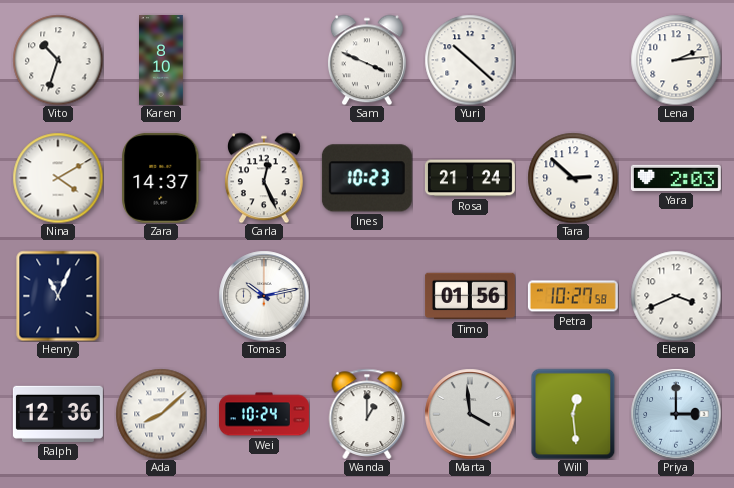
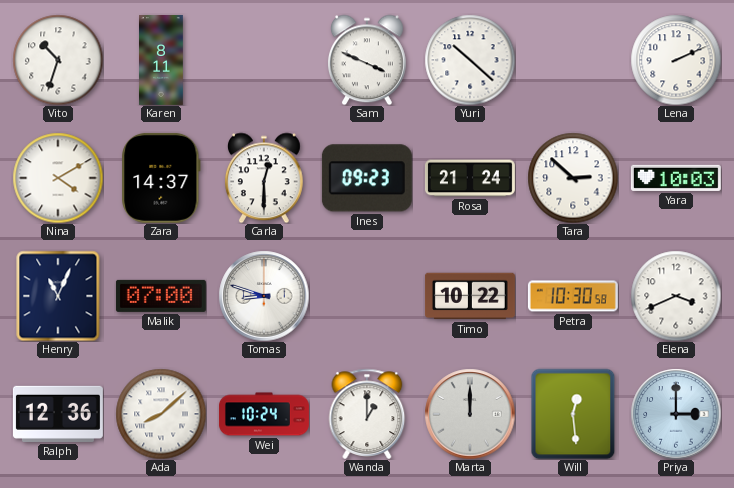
Karen: 8:10 -> 8:11 (162, 60)
Lena: 2:14 -> 2:11 (676, 60)
Carla: 12:26 -> 12:30 (264, 178)
Ines: 10:23 -> 09:23 (367, 178)
Yara: 2:03 -> 10:03 (676, 178)
Malik: none -> 07:00 (161, 296)
Tomas: 10:13 -> 8:48 (264, 296)
Timo: 01:56 -> 10:22 (470, 296)
Petra: 10:27 -> 10:30 (573, 296)
Marta: 3:59 -> 12:00 (470, 414)
